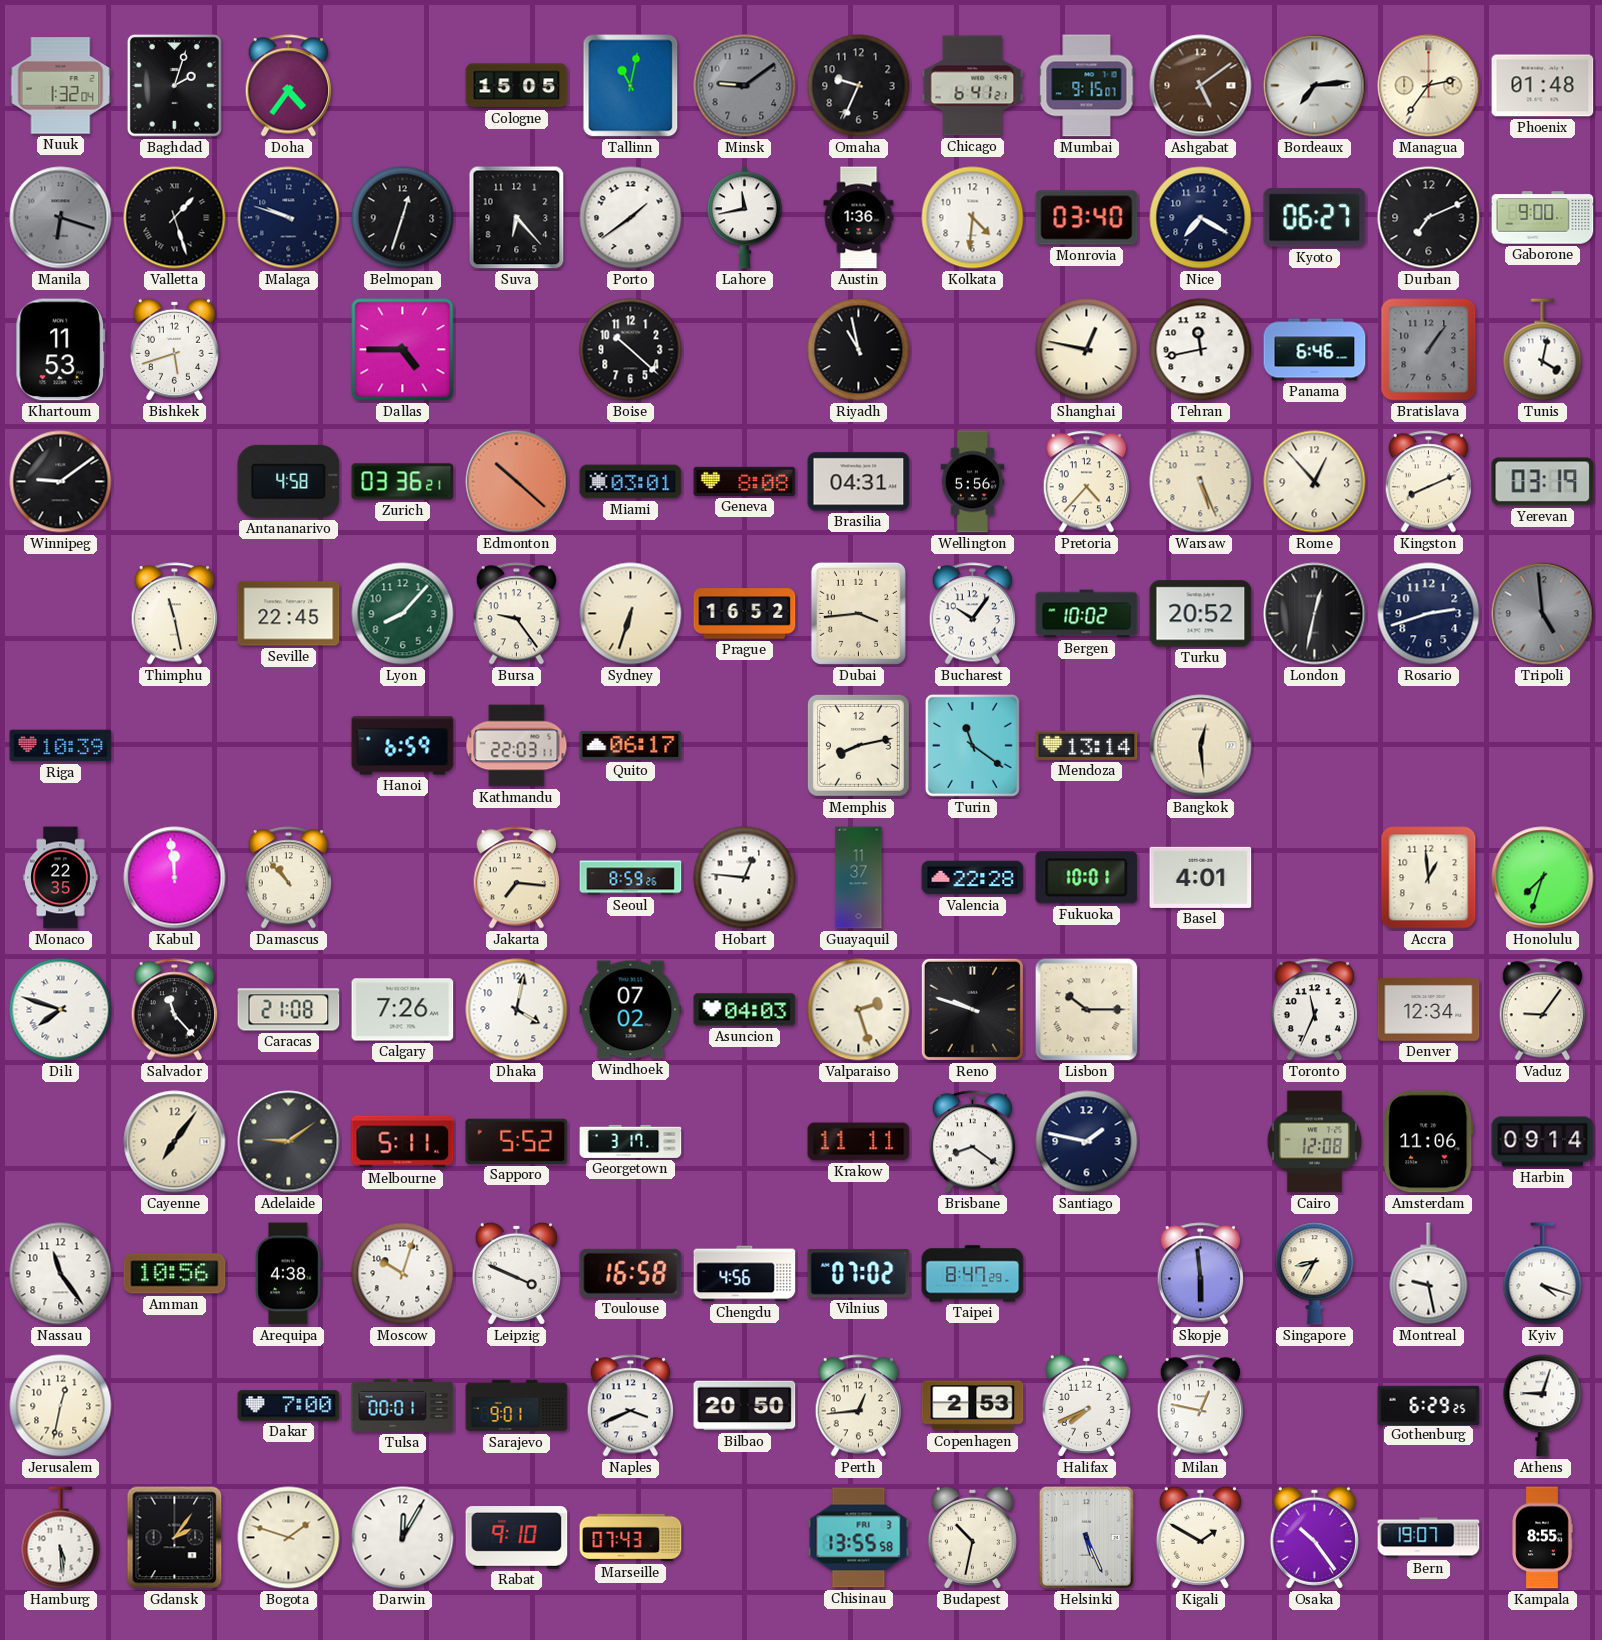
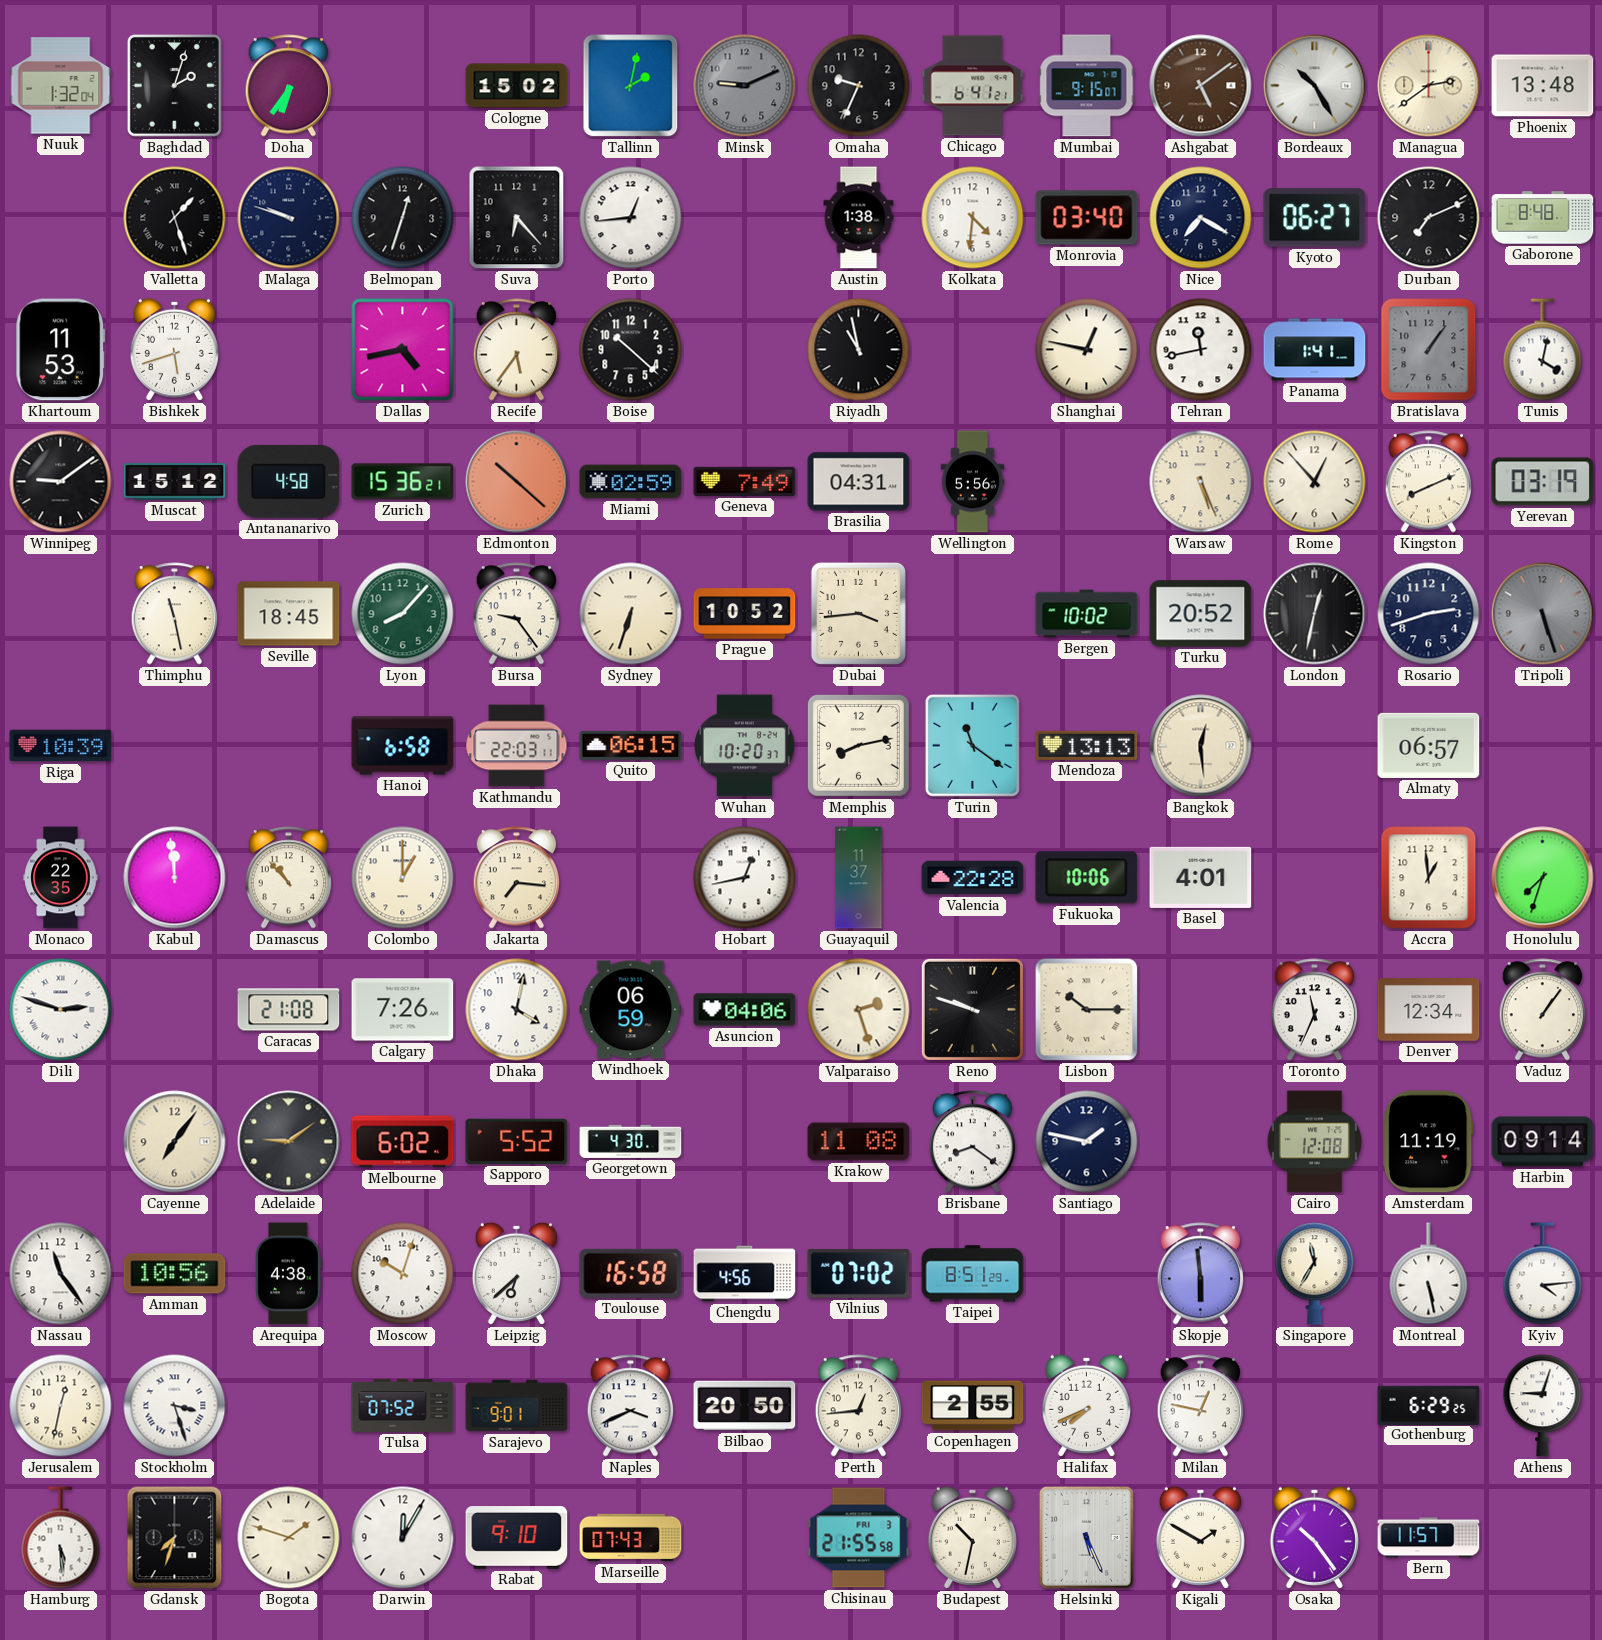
Doha: 4:36 -> 6:36 (289, 86)
Cologne: 15:05 -> 15:02 (517, 86)
Tallinn: 11:02 -> 2:02 (631, 86)
Minsk: 9:09 -> 9:11 (745, 86)
Bordeaux: 7:14 -> 10:25 (1315, 86)
Managua: 2:36 -> 2:39 (1429, 86)
Phoenix: 01:48 -> 13:48 (1543, 86)
Manila: 6:18 -> none (61, 218)
Porto: 1:39 -> 12:44 (631, 218)
Lahore: 11:43 -> none (744, 218)
Austin: 1:36 -> 1:38 (859, 218)
Gaborone: 9:00 -> 8:48 (1543, 218)
Dallas: 4:45 -> 4:43 (403, 350)
Recife: none -> 5:36 (517, 350)
Panama: 6:46 -> 1:41 (1315, 350)
Muscat: none -> 15:12 (175, 482)
Zurich: 03:36 -> 15:36 (403, 482)
Miami: 03:01 -> 02:59 (631, 482)
Geneva: 8:08 -> 7:49 (745, 481)
Pretoria: 4:37 -> none (1087, 482)
Seville: 22:45 -> 18:45 (289, 614)
Prague: 16:52 -> 10:52 (745, 614)
Bucharest: 10:06 -> none (973, 614)
Tripoli: 4:59 -> 5:27 (1543, 614)
Hanoi: 6:59 -> 6:58 (403, 746)
Quito: 06:17 -> 06:15 (631, 745)
Wuhan: none -> 10:20 (744, 746)
Mendoza: 13:14 -> 13:13 (1087, 745)
Almaty: none -> 06:57 (1429, 745)
Colombo: none -> 1:00 (403, 878)
Seoul: 8:59 -> none (631, 878)
Hobart: 12:46 -> 12:43 (745, 878)
Fukuoka: 10:01 -> 10:06 (1087, 878)
Dili: 7:48 -> 2:48 (61, 1010)
Salvador: 11:23 -> none (175, 1010)
Windhoek: 07:02 -> 06:59 (631, 1010)
Asuncion: 04:03 -> 04:06 (745, 1010)
Vaduz: 9:06 -> 1:06 (1543, 1010)
Melbourne: 5:11 -> 6:02 (403, 1142)
Georgetown: 3:17 -> 4:30 (631, 1141)
Krakow: 11:11 -> 11:08 (859, 1142)
Amsterdam: 11:06 -> 11:19 (1429, 1142)
Leipzig: 3:49 -> 6:38 (516, 1273)
Taipei: 8:47 -> 8:51 (973, 1274)
Singapore: 8:35 -> 11:35 (1315, 1274)
Montreal: 9:28 -> 5:28 (1429, 1274)
Kyiv: 4:18 -> 4:14 (1543, 1274)
Stockholm: none -> 3:27 (175, 1406)
Dakar: 7:00 -> none (289, 1406)
Tulsa: 00:01 -> 07:52 (403, 1405)
Copenhagen: 2:53 -> 2:55 (973, 1406)
Gdansk: 2:06 -> 7:33 (175, 1538)
Chisinau: 13:55 -> 21:55 (859, 1538)
Bern: 19:07 -> 11:57 (1429, 1538)
Kampala: 8:55 -> none (1542, 1538)
